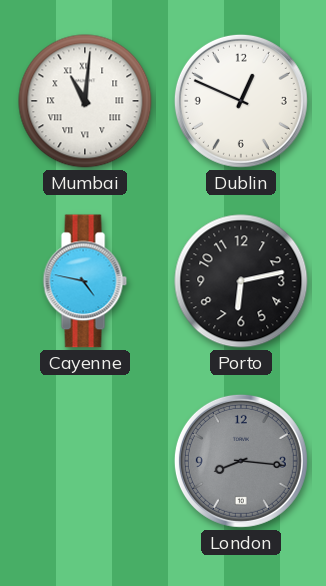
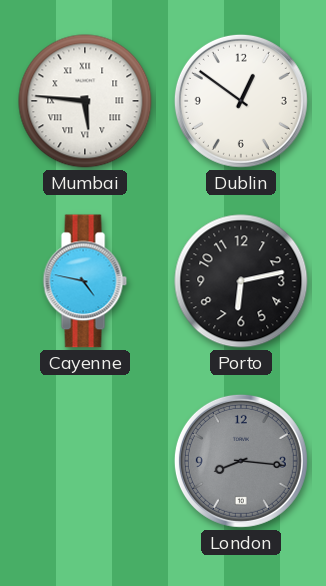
Mumbai: 11:01 -> 5:46 (85, 101)
Dublin: 12:49 -> 12:51 (241, 101)
